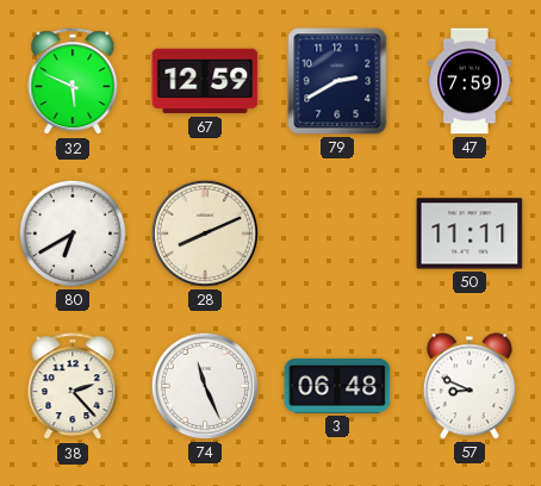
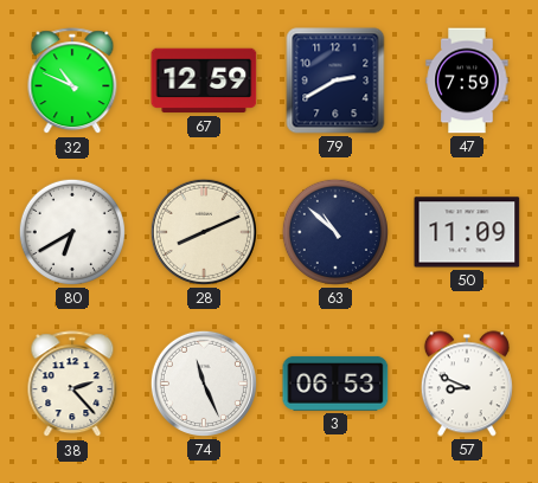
32: 5:49 -> 10:49 (72, 82)
63: none -> 10:52 (335, 232)
50: 11:11 -> 11:09 (467, 232)
3: 06:48 -> 06:53 (335, 384)
